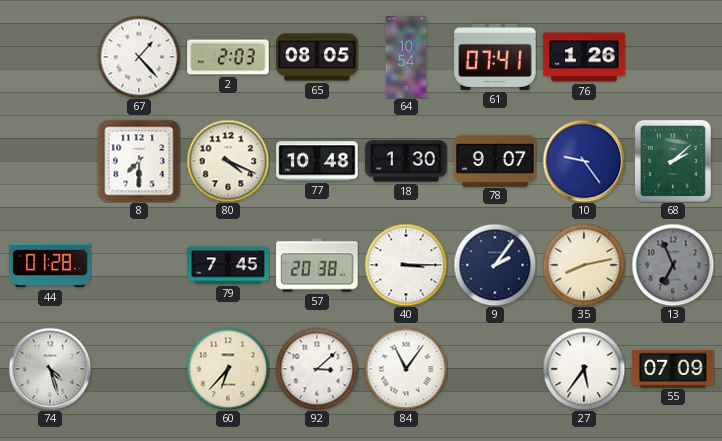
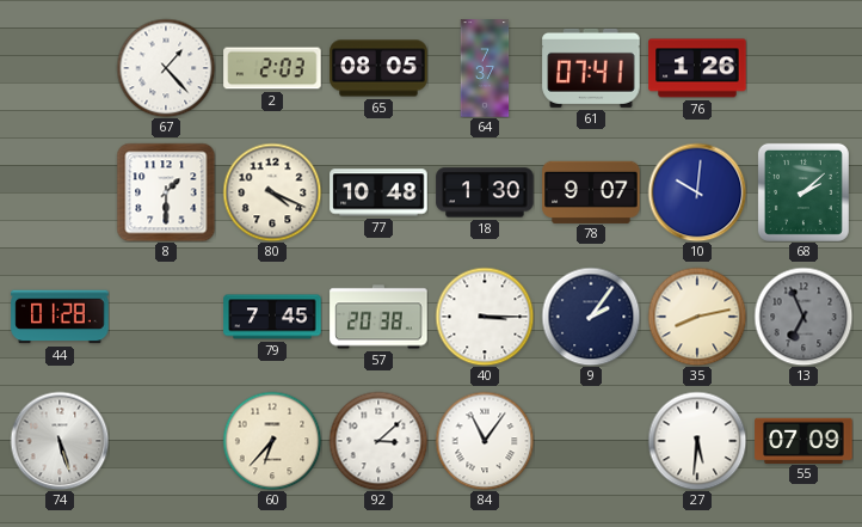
64: 10:54 -> 7:37 (485, 68)
8: 7:30 -> 1:30 (166, 192)
10: 9:24 -> 10:01 (697, 192)
74: 4:27 -> 5:27 (60, 441)
27: 5:36 -> 5:31 (697, 441)
